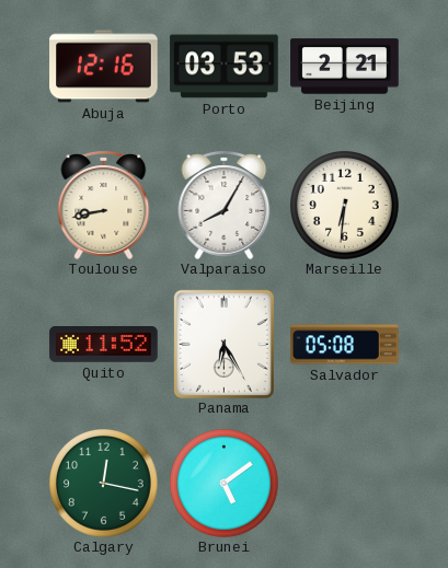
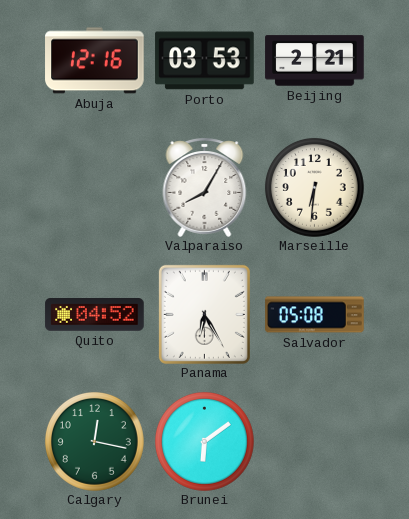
Toulouse: 8:43 -> none (104, 205)
Quito: 11:52 -> 04:52 (95, 315)
Brunei: 5:09 -> 6:09 (204, 441)
